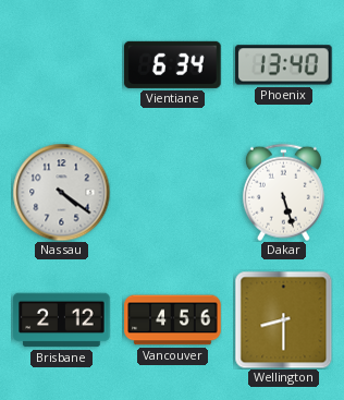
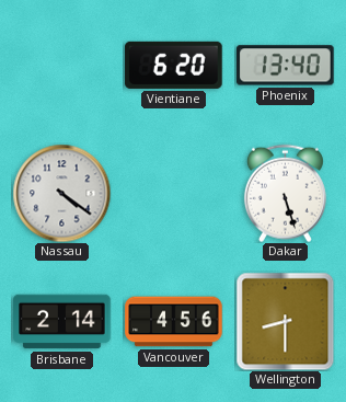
Vientiane: 6:34 -> 6:20 (174, 65)
Brisbane: 2:12 -> 2:14 (62, 322)
